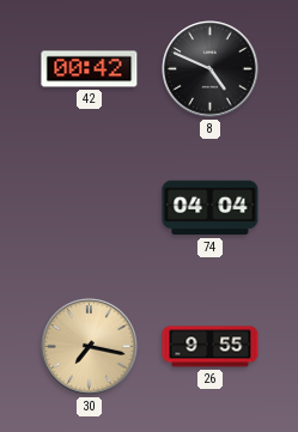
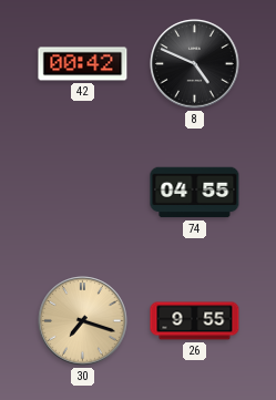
74: 04:04 -> 04:55 (195, 193)
30: 7:17 -> 7:18 (83, 321)
